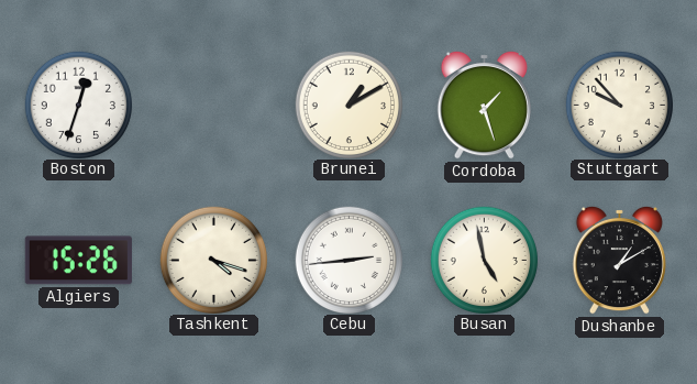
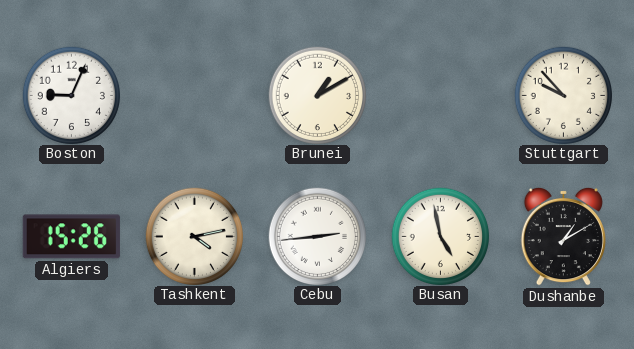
Boston: 12:33 -> 9:04 (71, 95)
Cordoba: 1:27 -> none (484, 105)
Tashkent: 4:18 -> 4:13 (194, 236)
